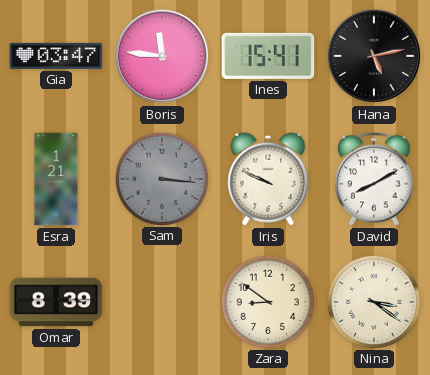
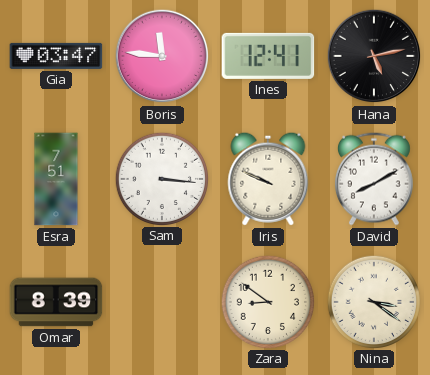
Ines: 15:41 -> 12:41 (268, 56)
Esra: 1:21 -> 7:51 (56, 179)
Sam dial: grey -> white (161, 178)
